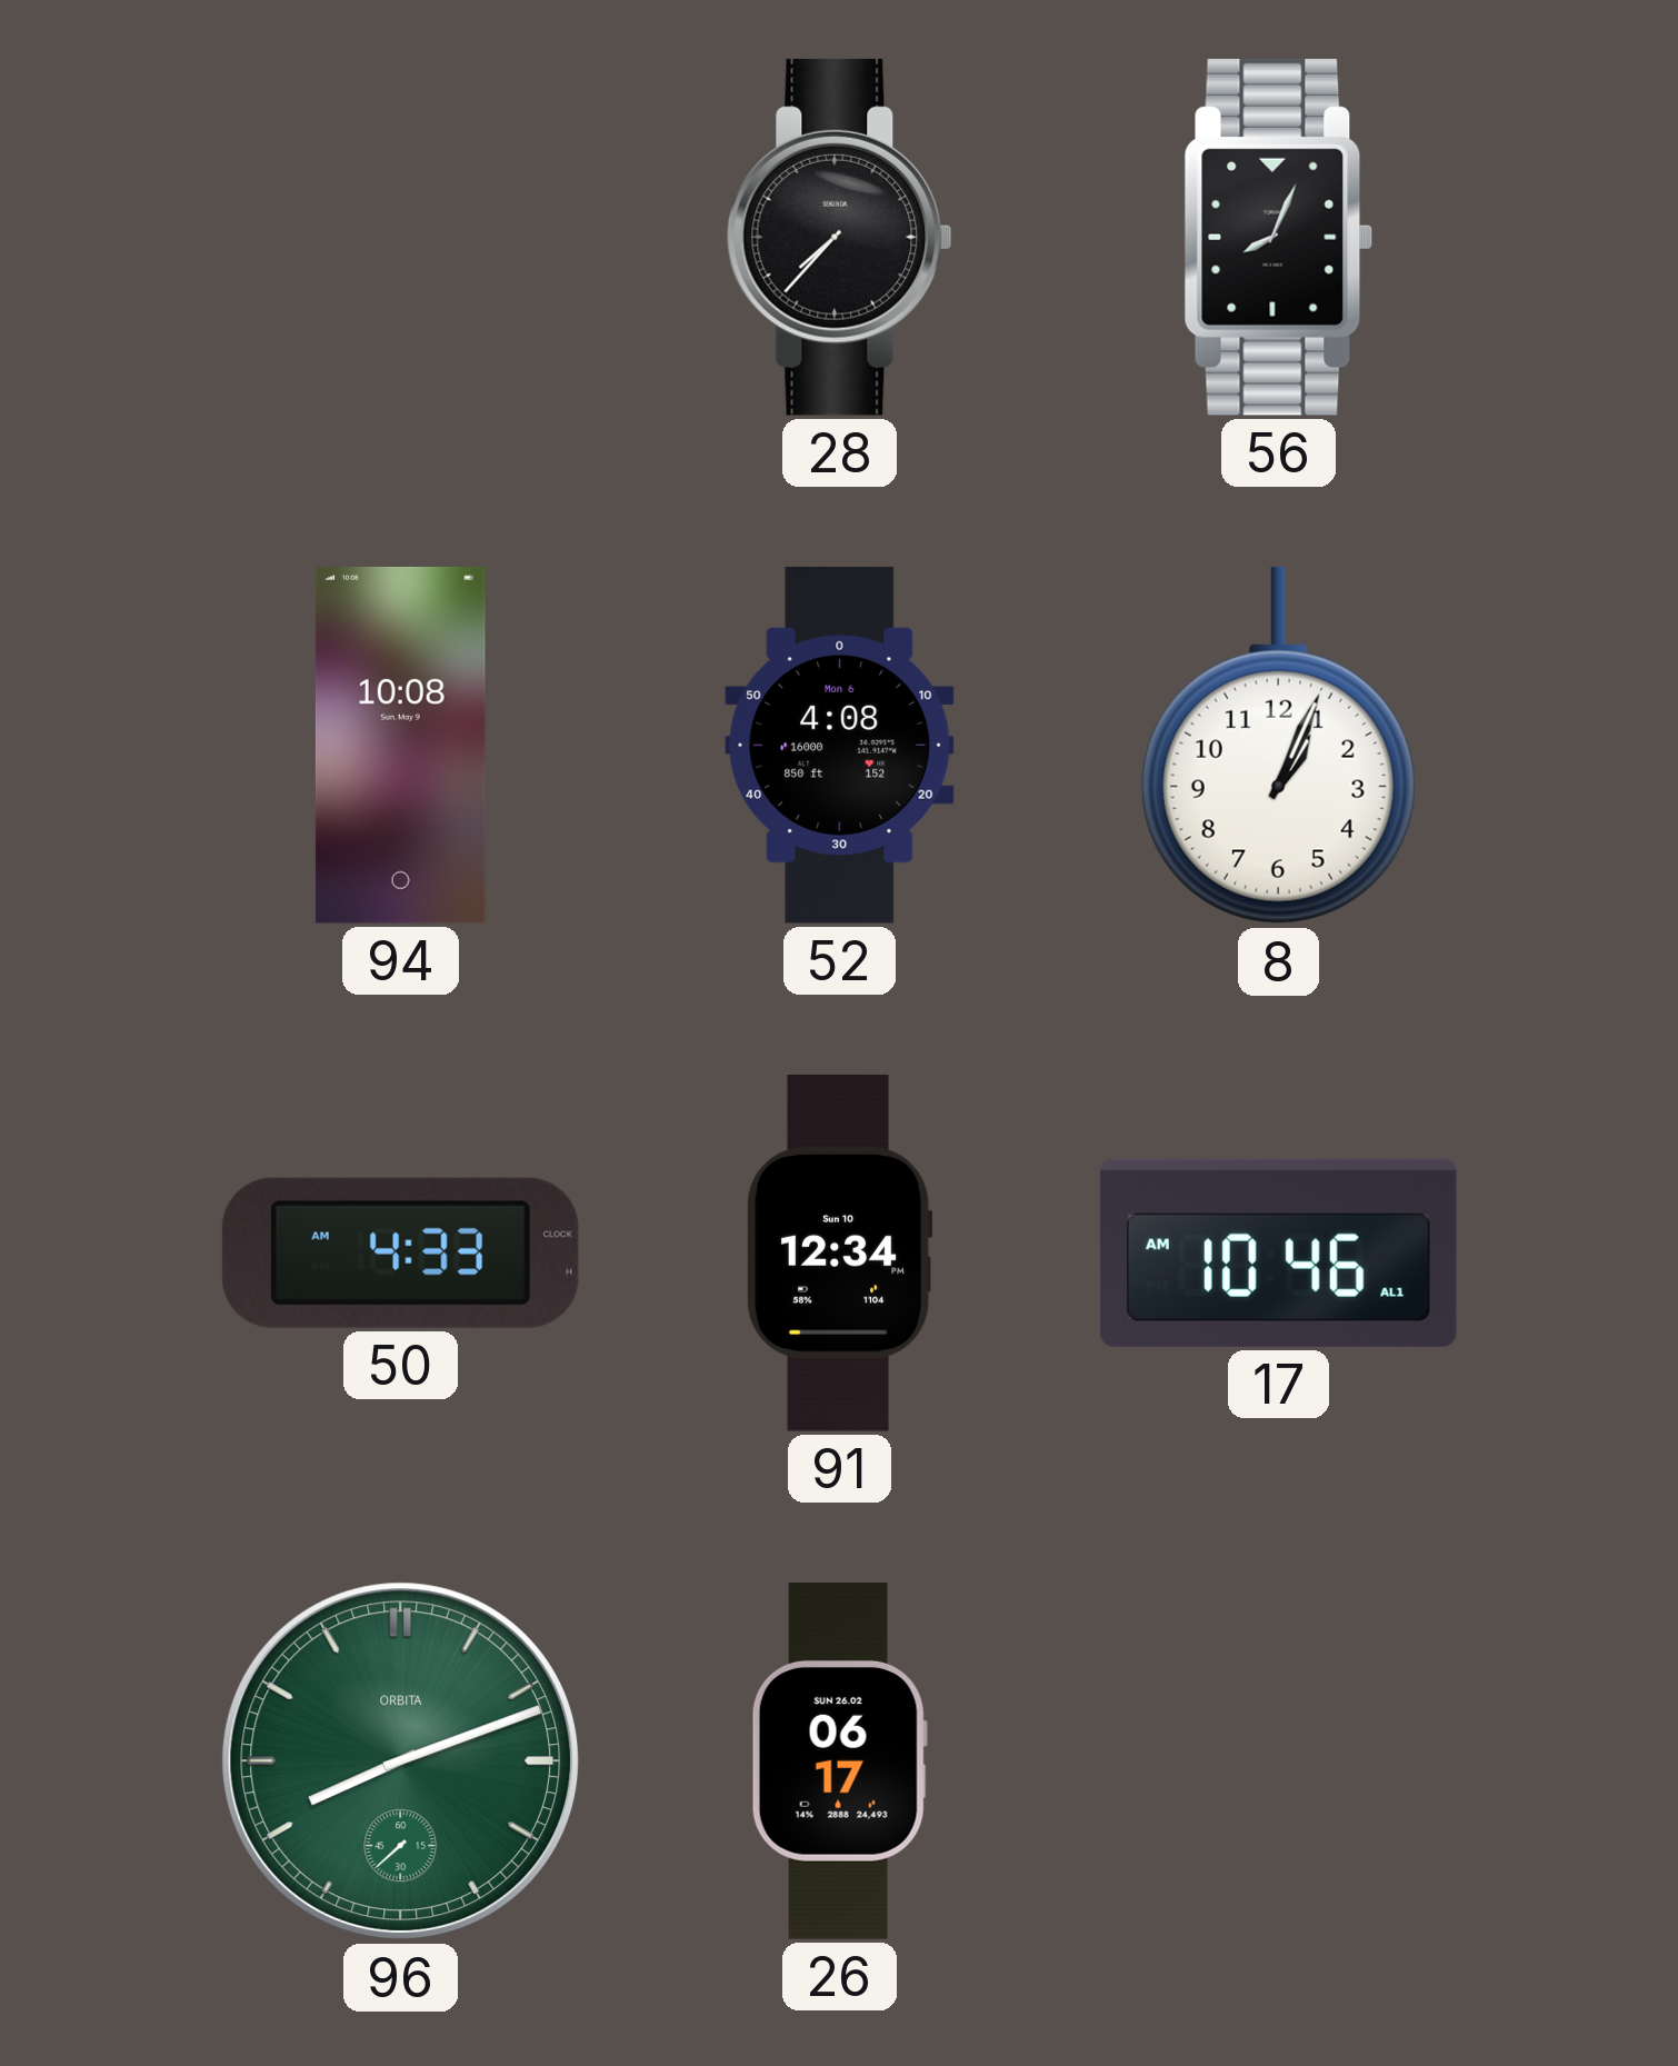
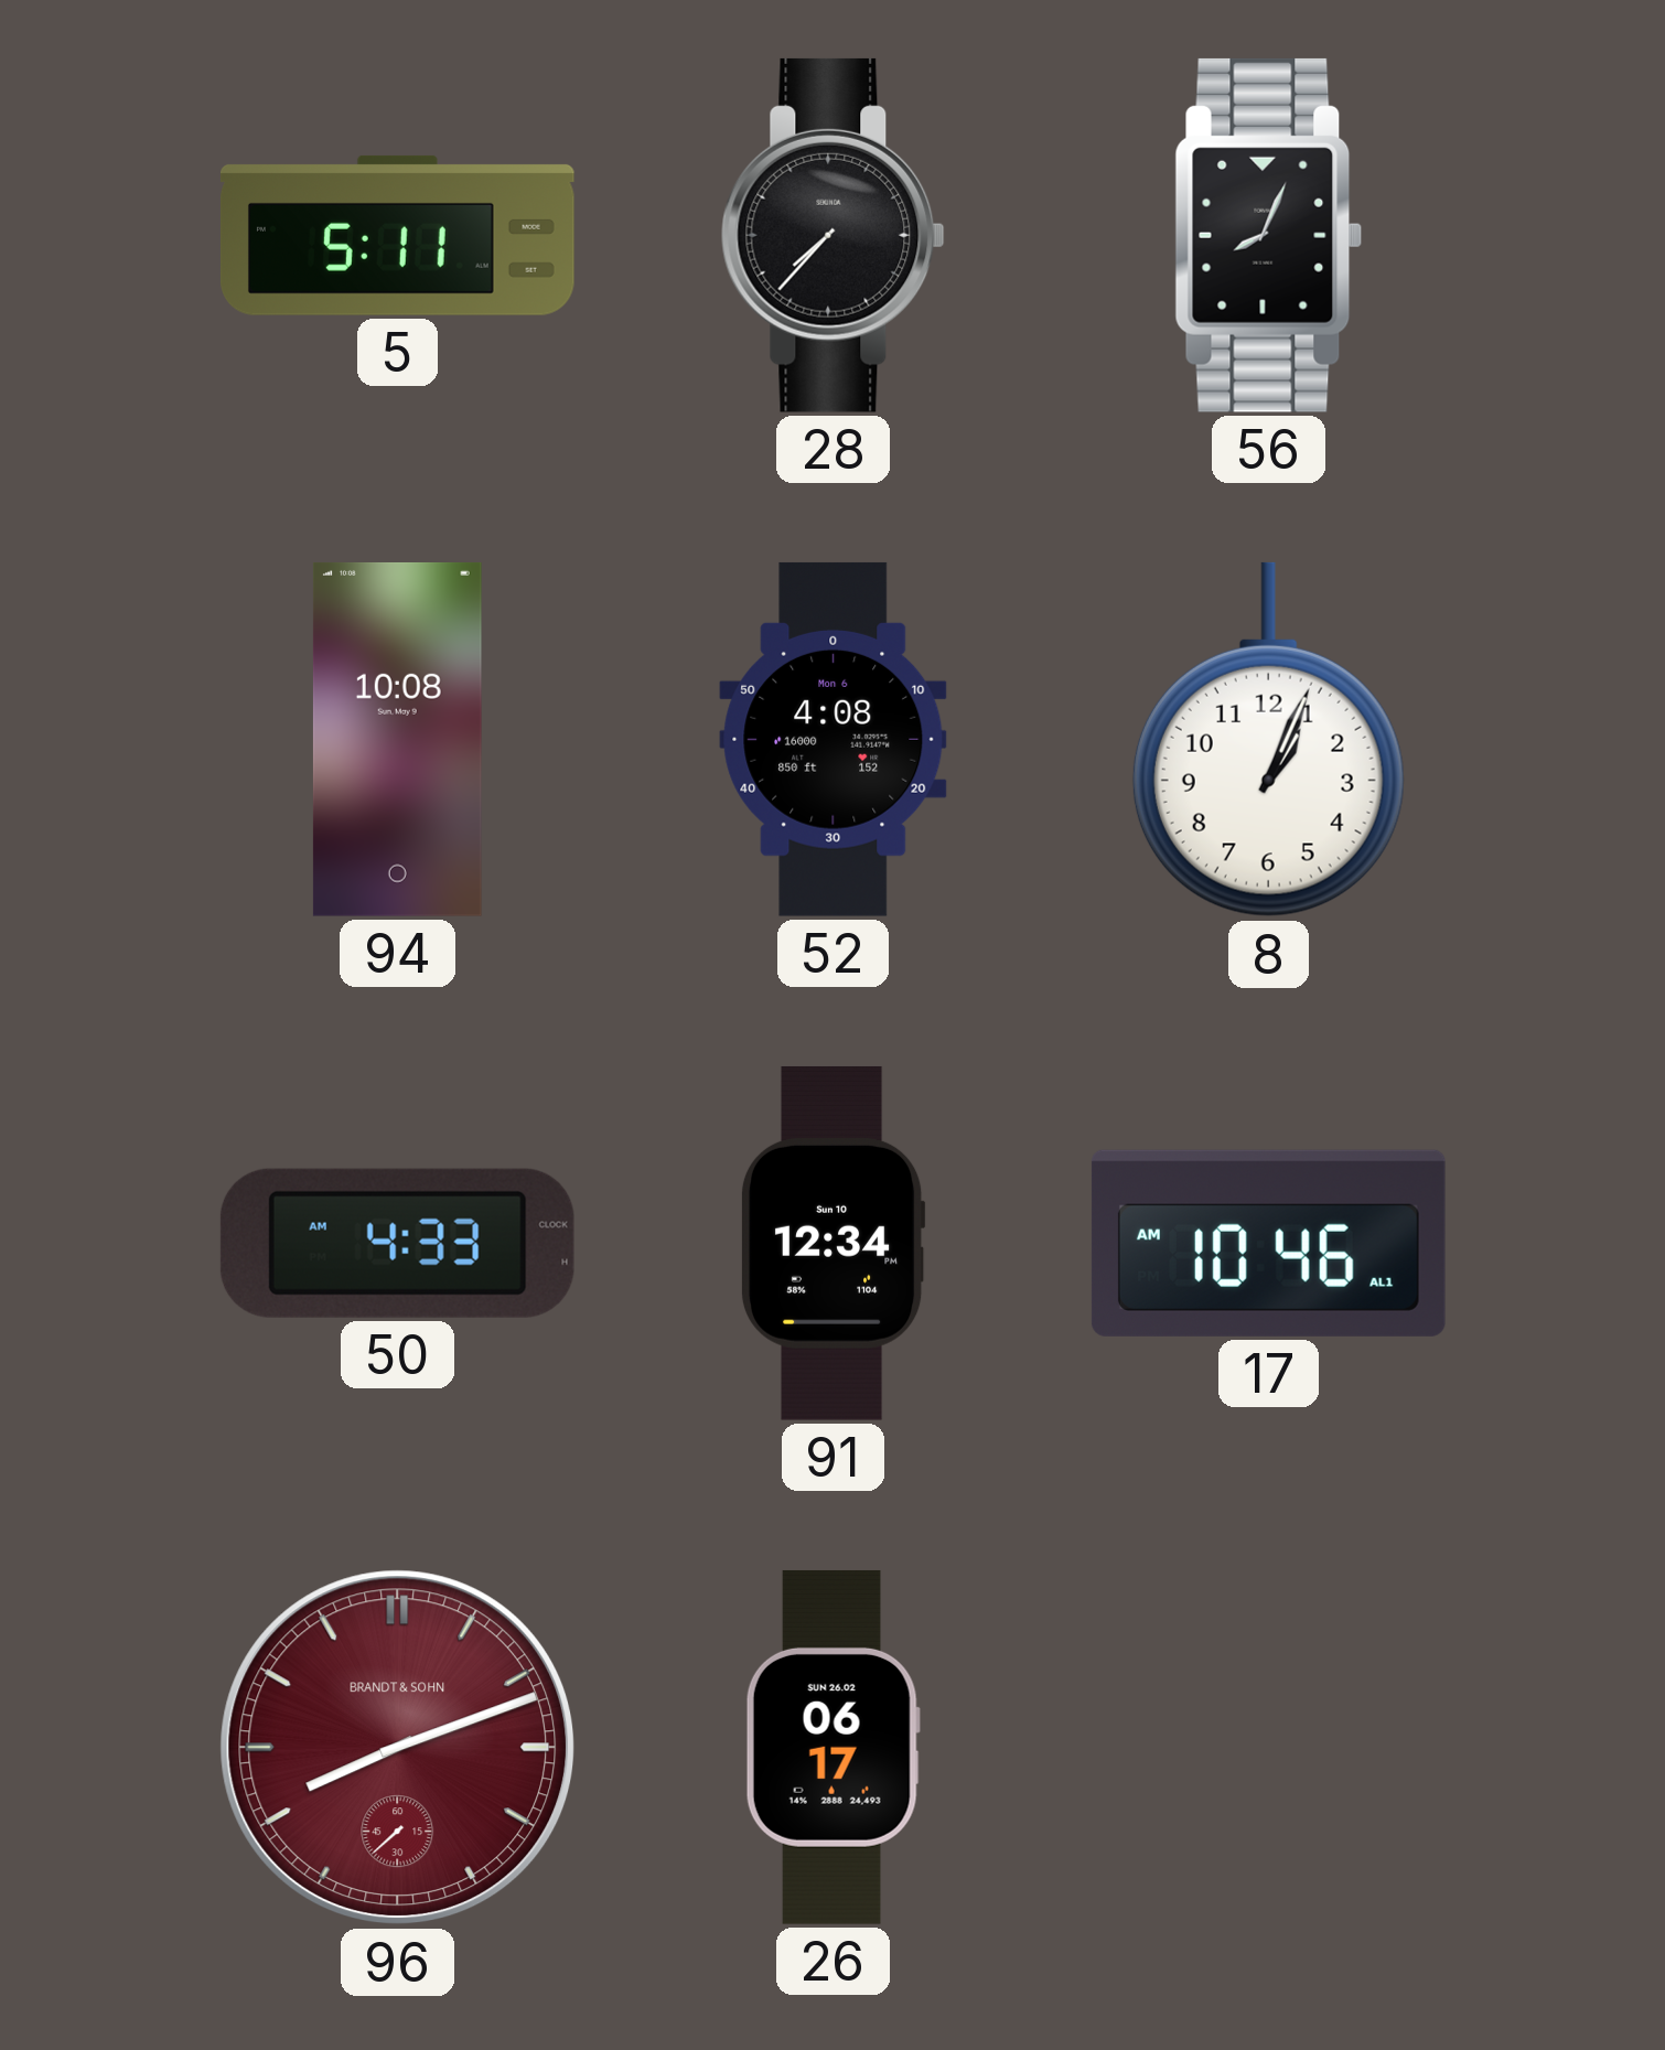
5: none -> 5:11 (398, 235)
96 dial: green -> burgundy (398, 1748)
96 brand: ORBITA -> BRANDT & SOHN (398, 1748)
